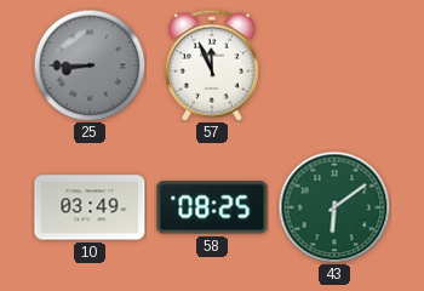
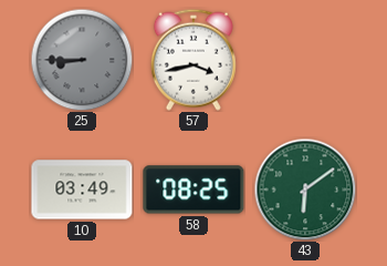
57: 11:56 -> 3:43 (193, 60)
